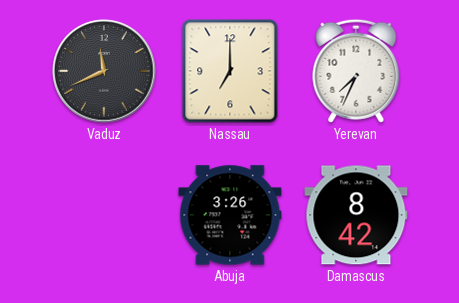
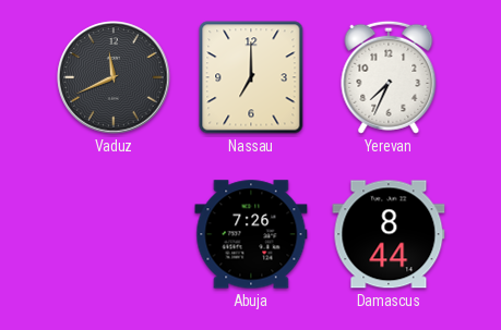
Abuja: 3:26 -> 7:26 (251, 234)
Damascus: 8:42 -> 8:44 (389, 234)
